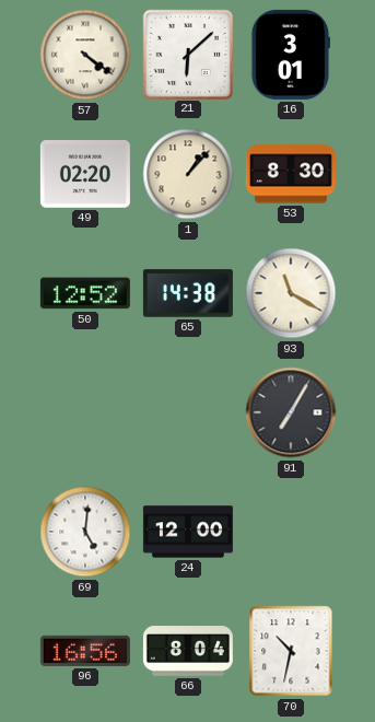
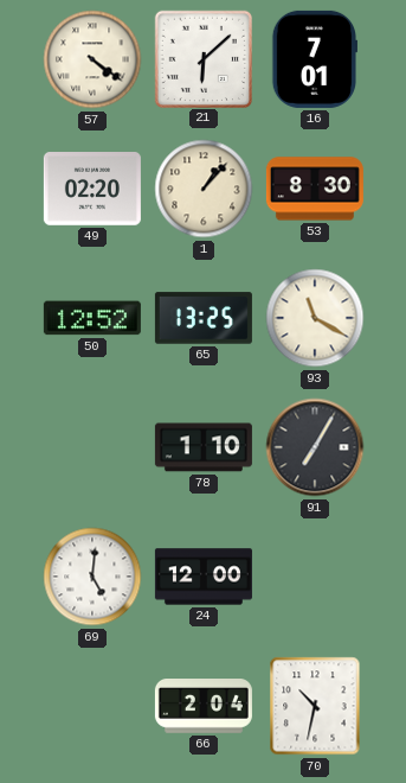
16: 3:01 -> 7:01 (314, 59)
65: 14:38 -> 13:25 (204, 318)
78: none -> 1:10 (204, 447)
96: 16:56 -> none (85, 651)
66: 8:04 -> 2:04 (204, 707)
